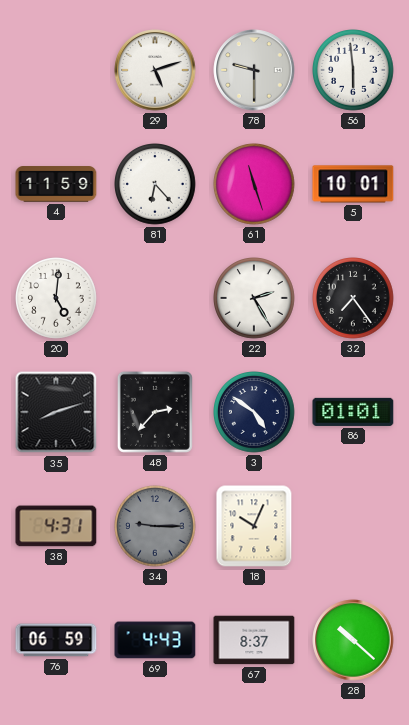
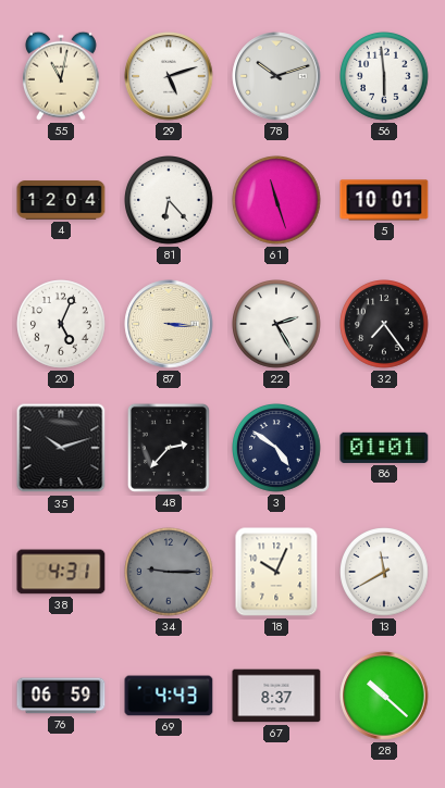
55: none -> 11:02 (61, 76)
78: 9:30 -> 10:12 (276, 76)
4: 11:59 -> 12:04 (61, 200)
20: 5:01 -> 5:04 (62, 325)
87: none -> 3:16 (169, 324)
35: 8:12 -> 10:12 (61, 448)
13: none -> 11:40 (385, 573)
